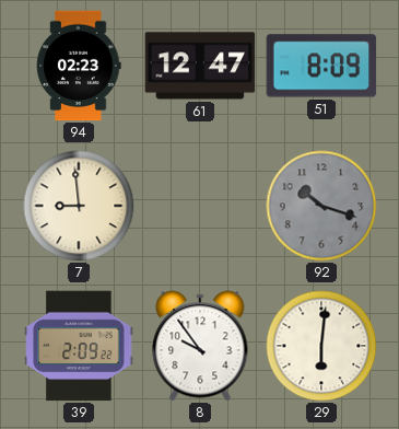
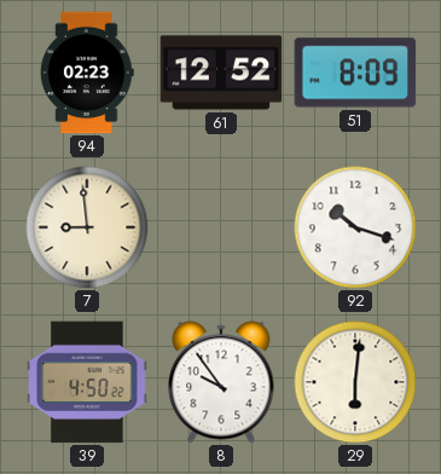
61: 12:47 -> 12:52 (221, 73)
92 dial: grey -> white (355, 227)
39: 2:09 -> 4:50 (87, 382)
